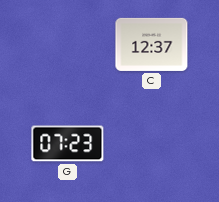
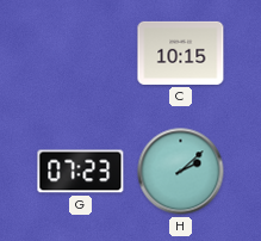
C: 12:37 -> 10:15 (181, 52)
H: none -> 2:08 (181, 172)
